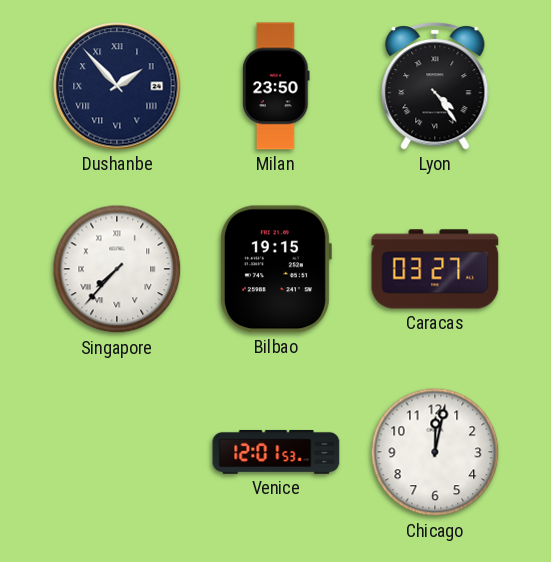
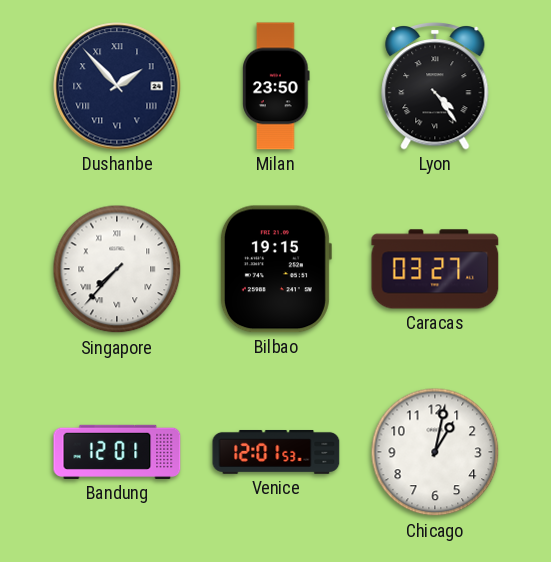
Bandung: none -> 12:01 (117, 452)
Chicago: 12:02 -> 1:02 (435, 452)
